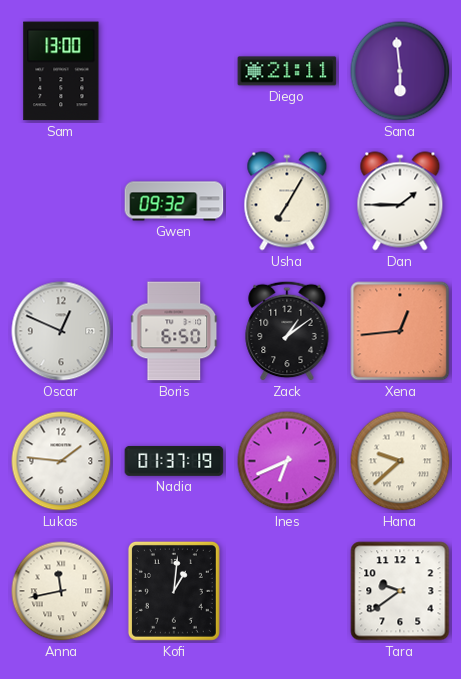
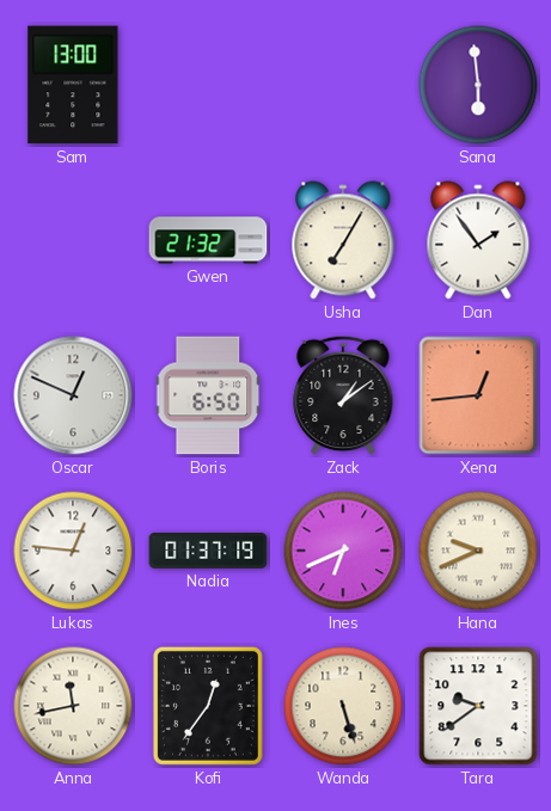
Diego: 21:11 -> none (287, 71)
Gwen: 09:32 -> 21:32 (208, 240)
Dan: 1:45 -> 1:54 (478, 240)
Lukas: 1:46 -> 12:46 (73, 551)
Hana: 9:38 -> 9:41 (478, 551)
Kofi: 1:01 -> 12:36 (208, 706)
Wanda: none -> 5:27 (343, 706)
